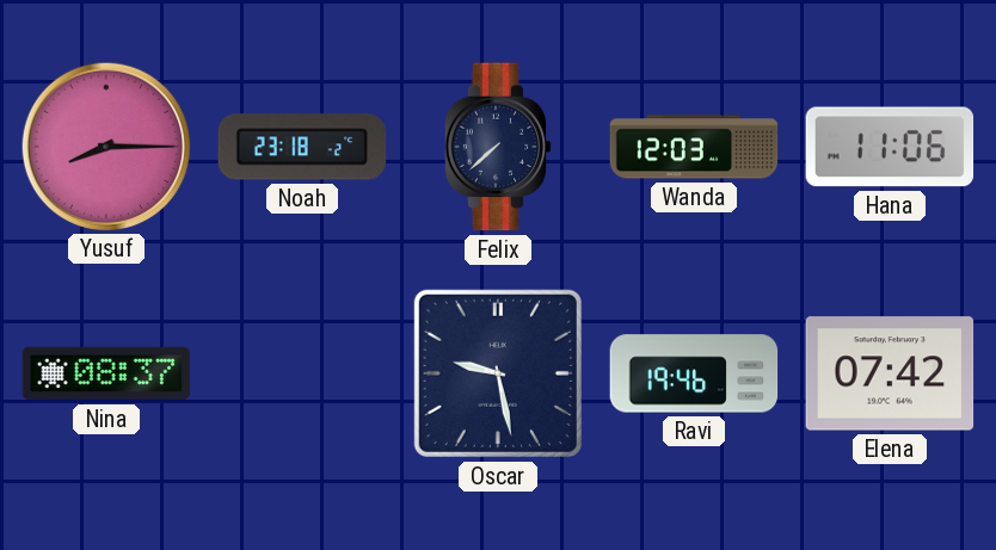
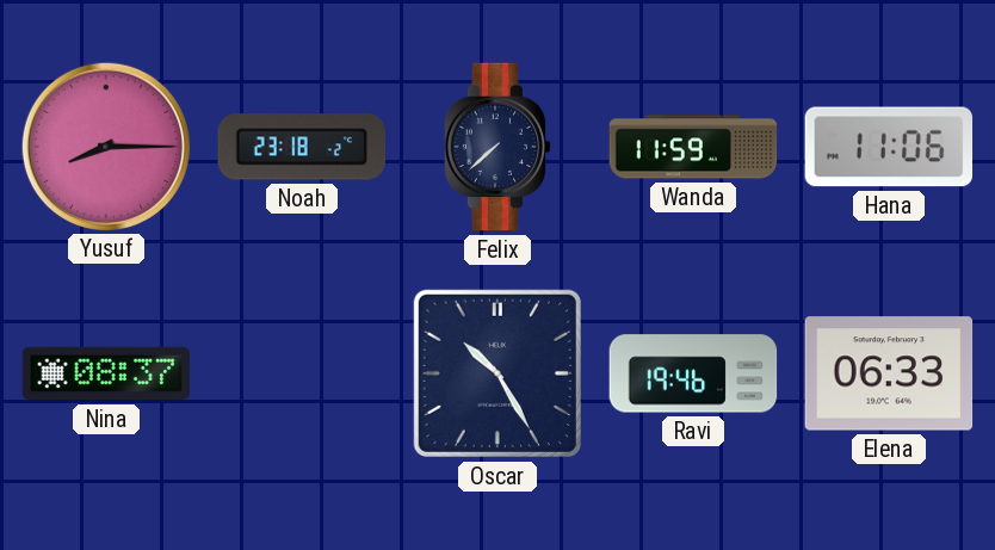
Wanda: 12:03 -> 11:59 (693, 147)
Oscar: 9:28 -> 10:25 (497, 373)
Elena: 07:42 -> 06:33 (889, 373)
